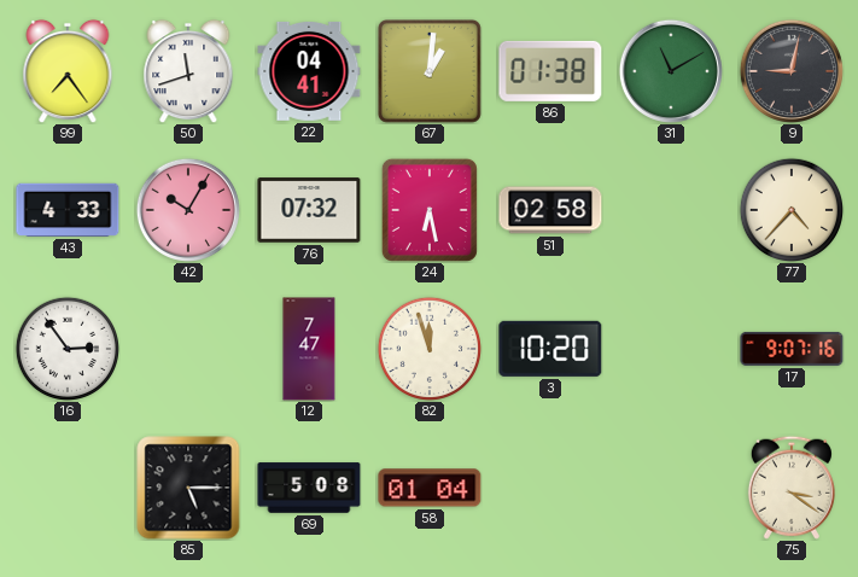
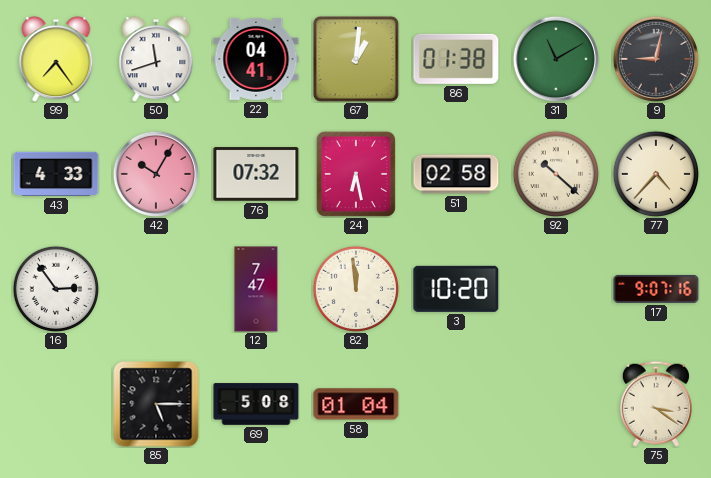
92: none -> 10:22 (555, 173)
82: 11:57 -> 11:59 (355, 288)
